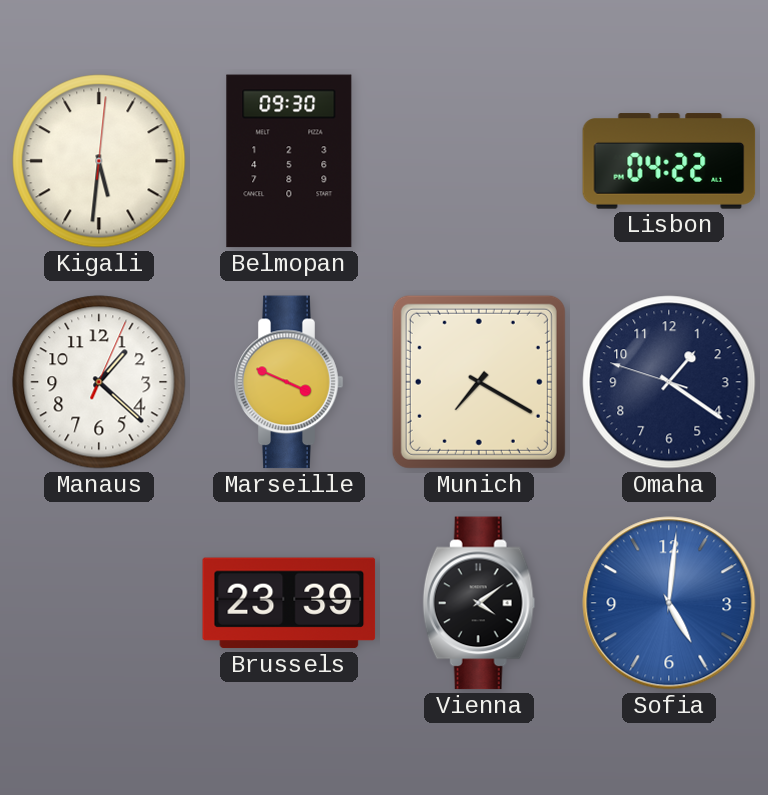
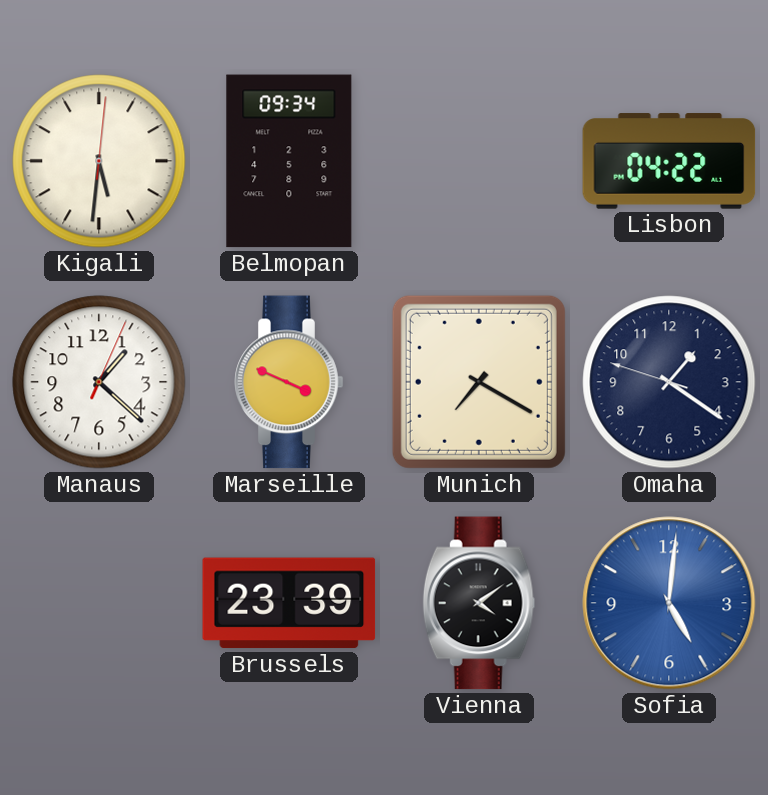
Belmopan: 09:30 -> 09:34 (289, 161)
